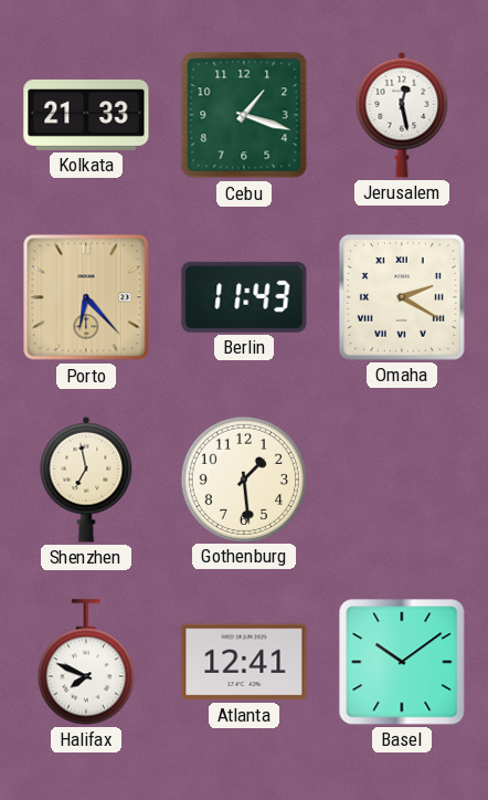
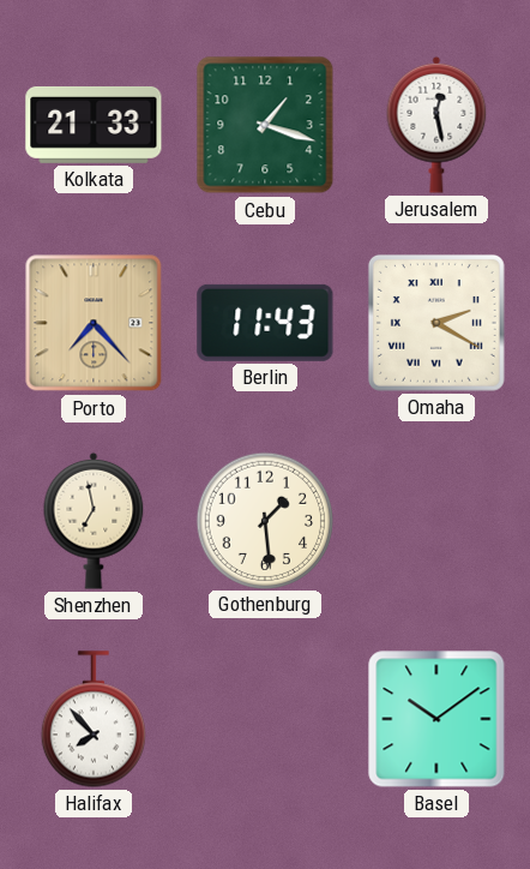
Porto: 6:23 -> 7:23 (94, 323)
Halifax: 7:49 -> 7:53 (94, 719)
Atlanta: 12:41 -> none (244, 662)
